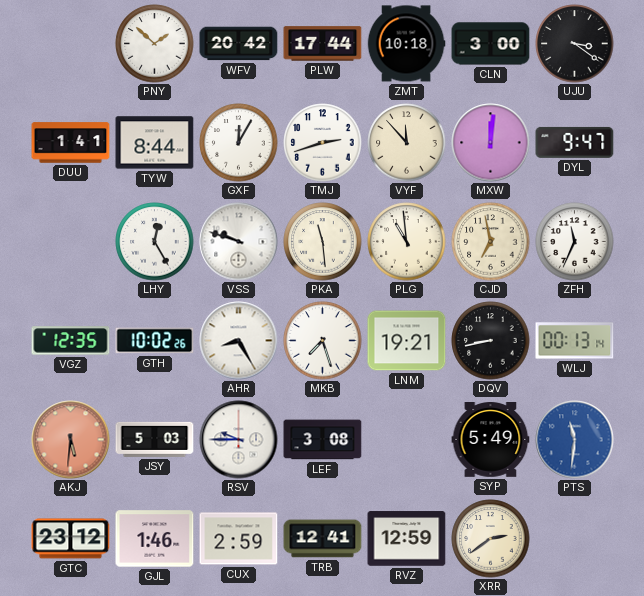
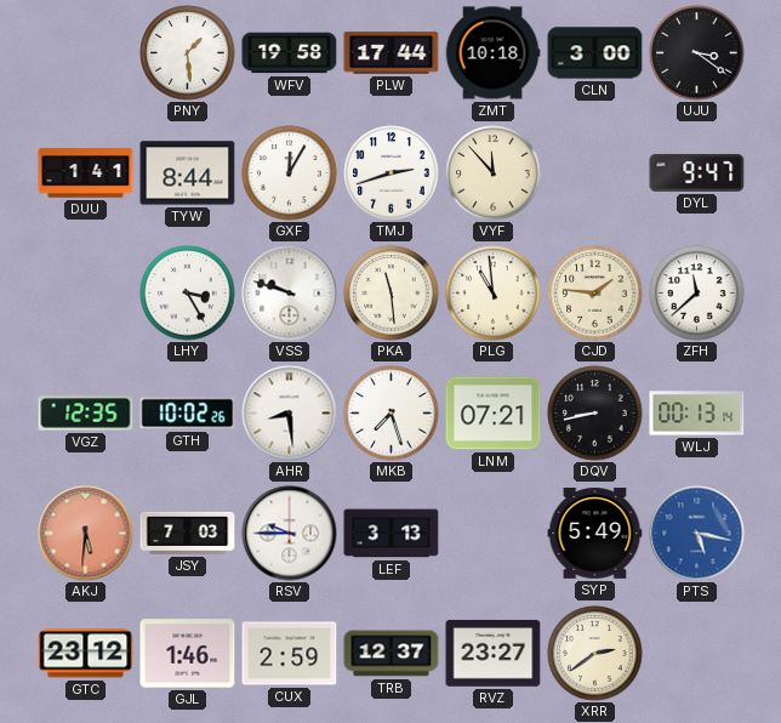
PNY: 1:52 -> 1:29 (188, 53)
WFV: 20:42 -> 19:58 (290, 53)
MXW: 12:01 -> none (491, 143)
LHY: 12:25 -> 3:25 (188, 294)
CJD: 6:58 -> 1:46 (595, 294)
ZFH: 11:34 -> 11:38 (697, 294)
AHR: 8:25 -> 8:29 (290, 414)
LNM: 19:21 -> 07:21 (494, 414)
JSY: 5:03 -> 7:03 (188, 533)
LEF: 3:08 -> 3:13 (392, 534)
PTS: 11:31 -> 5:17 (697, 534)
TRB: 12:41 -> 12:37 (392, 654)
RVZ: 12:59 -> 23:27 (494, 654)
